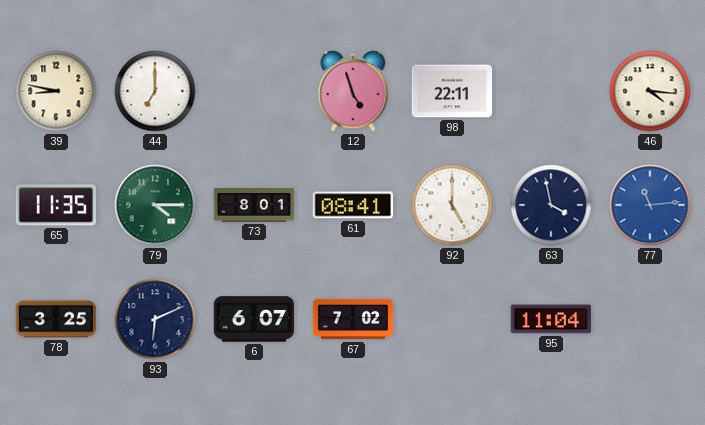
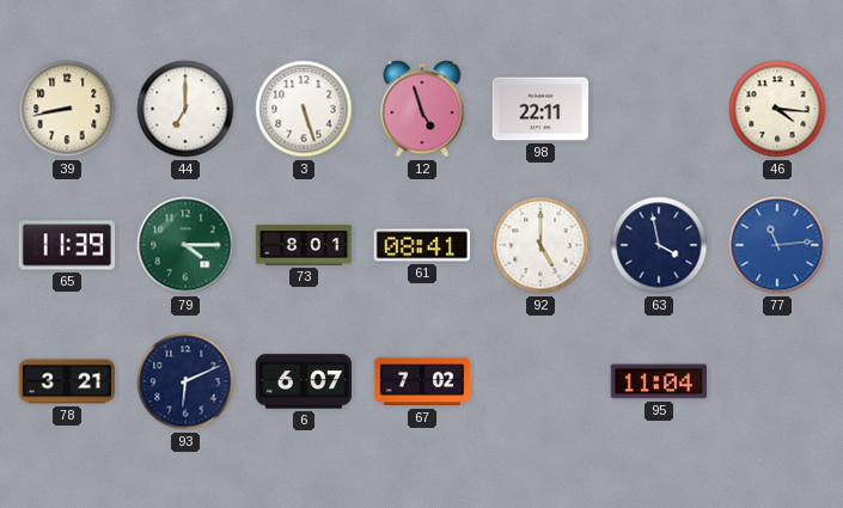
39: 8:47 -> 8:43 (67, 109)
3: none -> 5:27 (304, 109)
65: 11:35 -> 11:39 (66, 245)
78: 3:25 -> 3:21 (67, 381)
